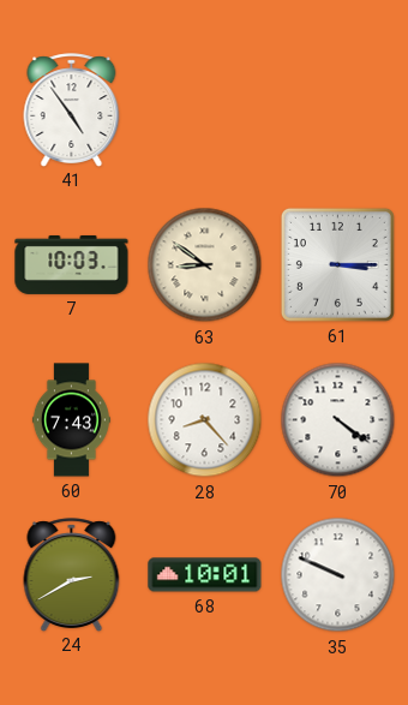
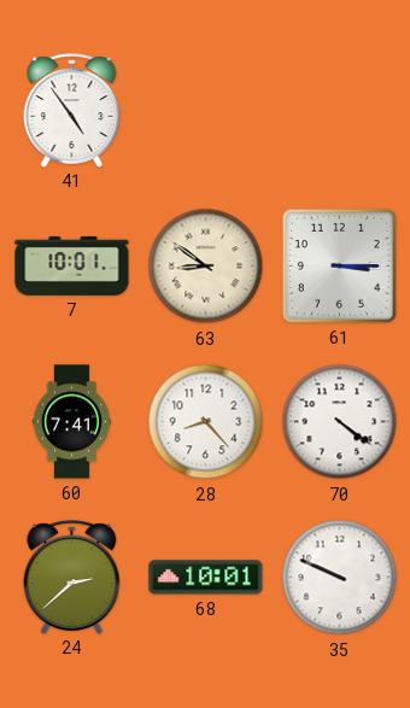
7: 10:03 -> 10:01 (72, 265)
60: 7:43 -> 7:41 (71, 422)
24: 2:40 -> 2:38 (72, 577)
